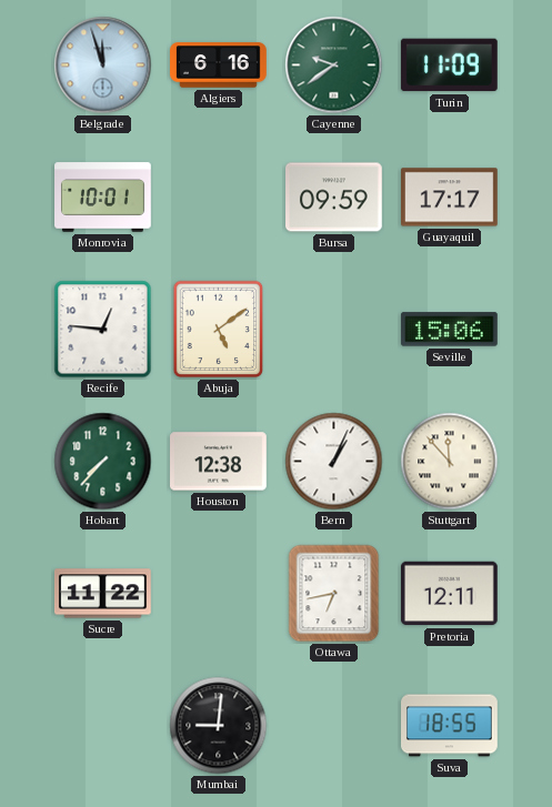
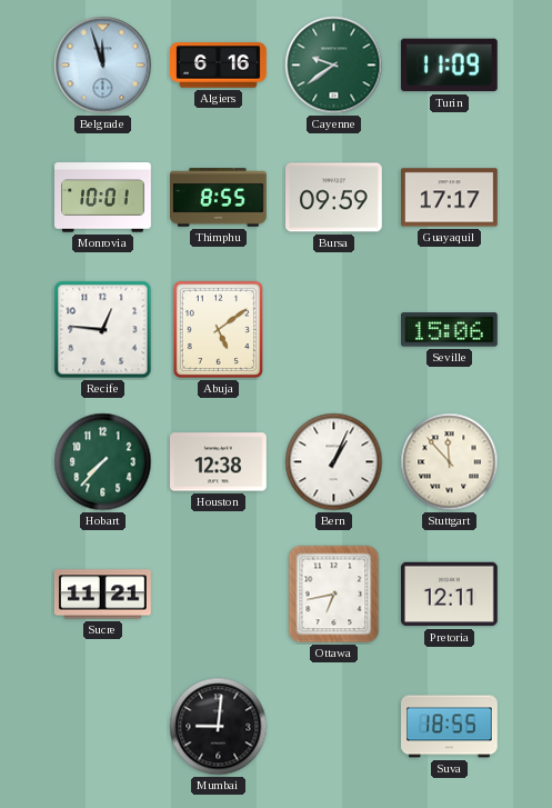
Thimphu: none -> 8:55 (219, 198)
Sucre: 11:22 -> 11:21 (103, 595)
